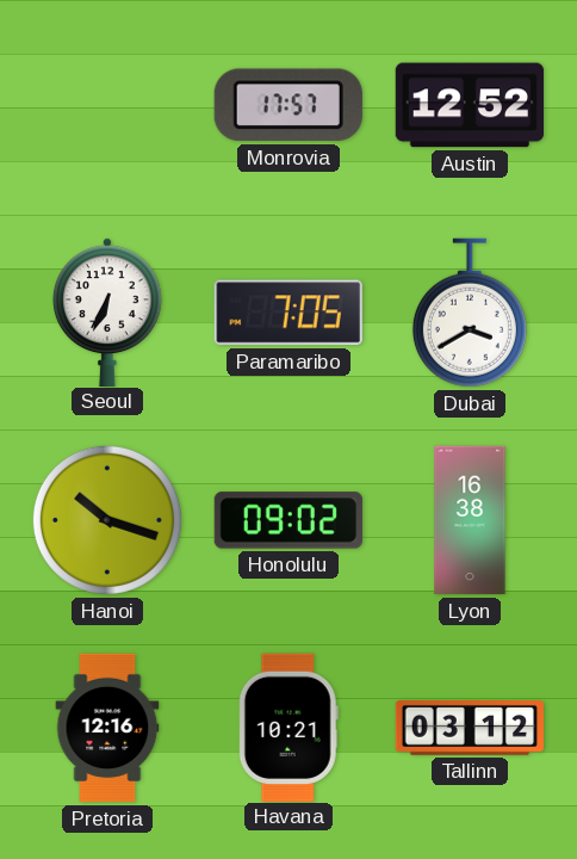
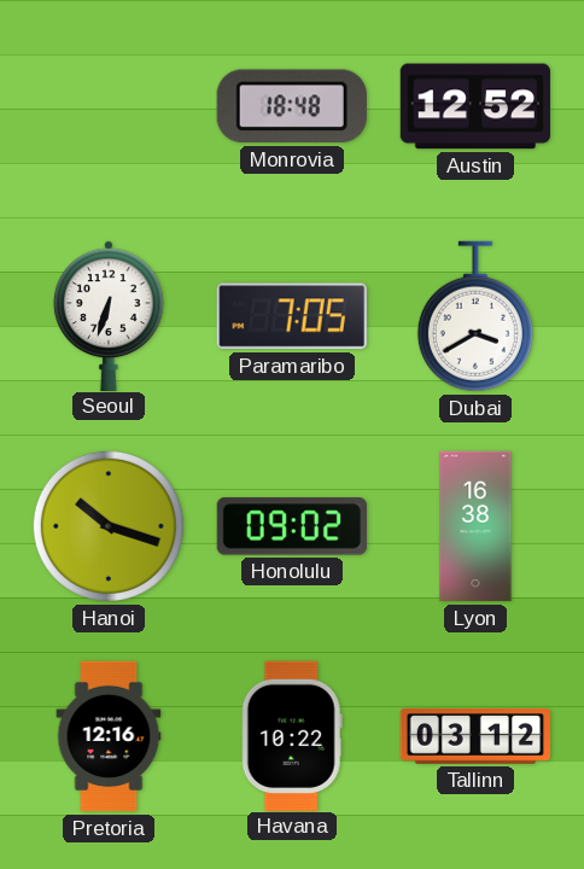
Monrovia: 17:57 -> 18:48 (292, 106)
Seoul: 6:34 -> 6:33 (109, 315)
Havana: 10:21 -> 10:22 (292, 735)
